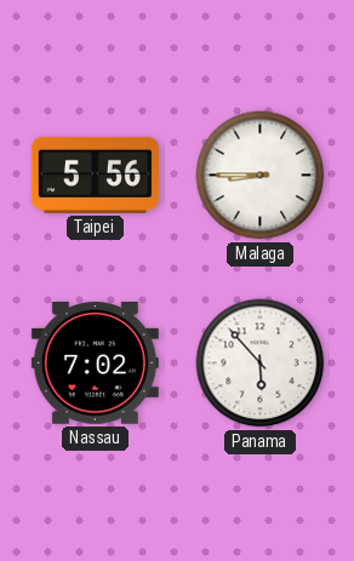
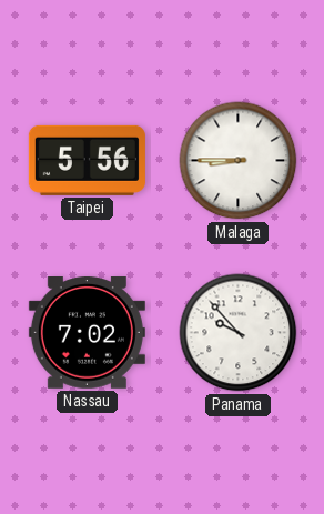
Panama: 5:53 -> 9:53 (239, 333)
